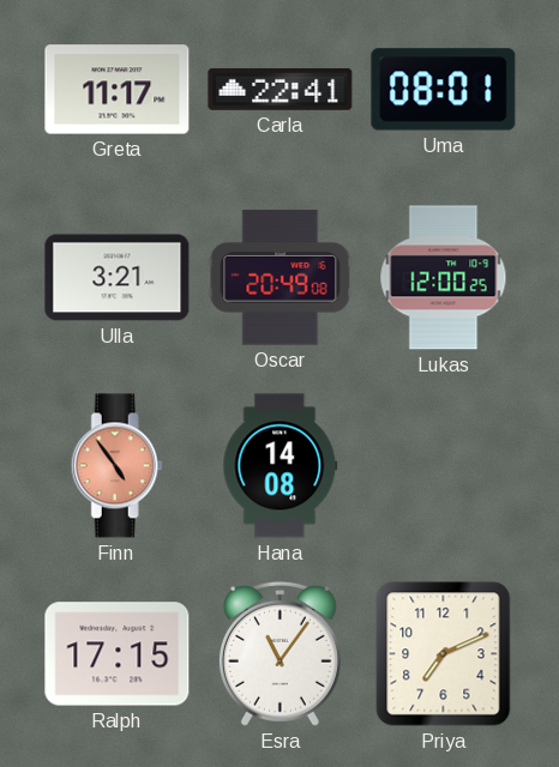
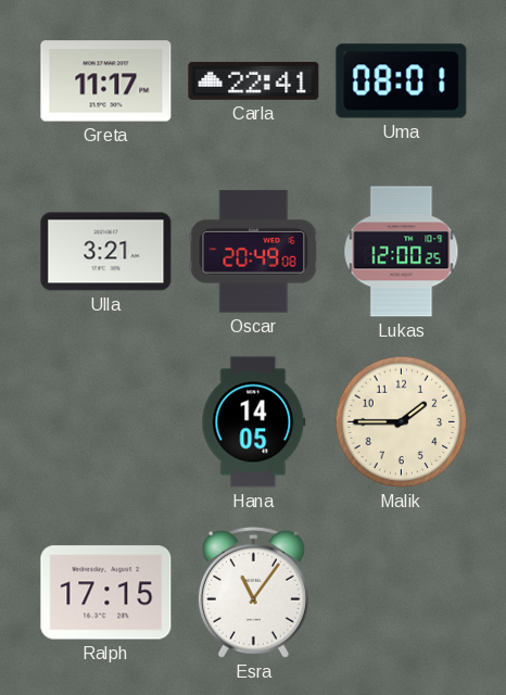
Finn: 4:54 -> none (116, 466)
Hana: 14:08 -> 14:05 (254, 422)
Malik: none -> 1:45 (402, 422)
Priya: 7:11 -> none (444, 654)
